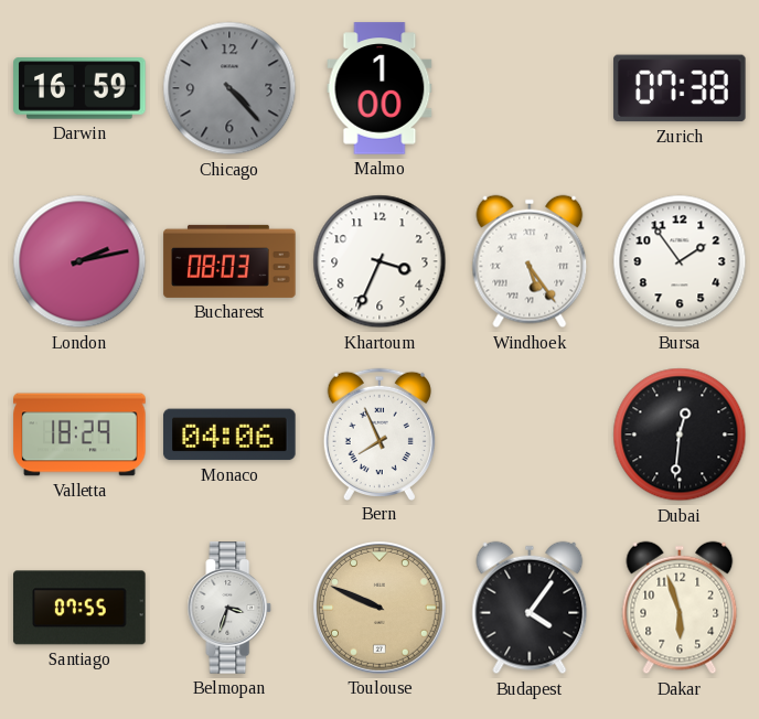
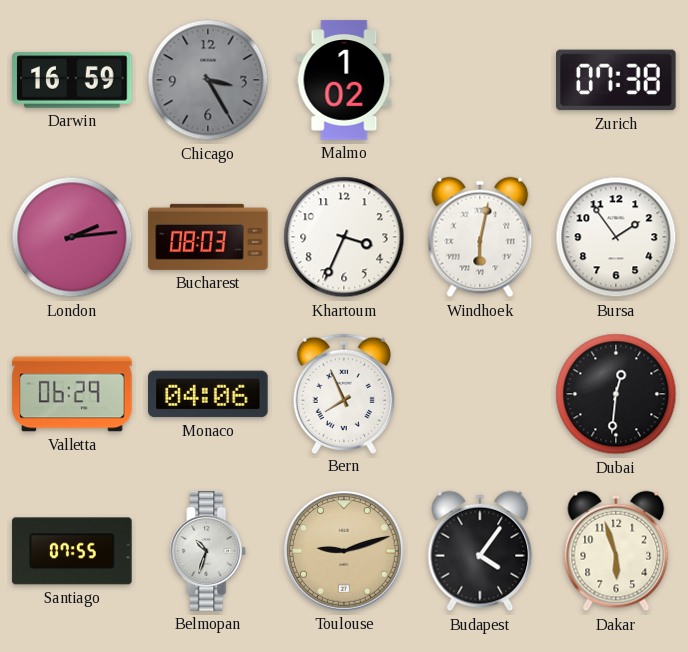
Chicago: 4:23 -> 3:25 (208, 80)
Malmo: 1:00 -> 1:02 (344, 80)
London: 2:13 -> 2:14 (72, 237)
Windhoek: 5:24 -> 6:02 (480, 237)
Valletta: 18:29 -> 06:29 (72, 394)
Belmopan: 3:33 -> 10:33 (208, 551)
Toulouse: 9:49 -> 9:12 (345, 552)
